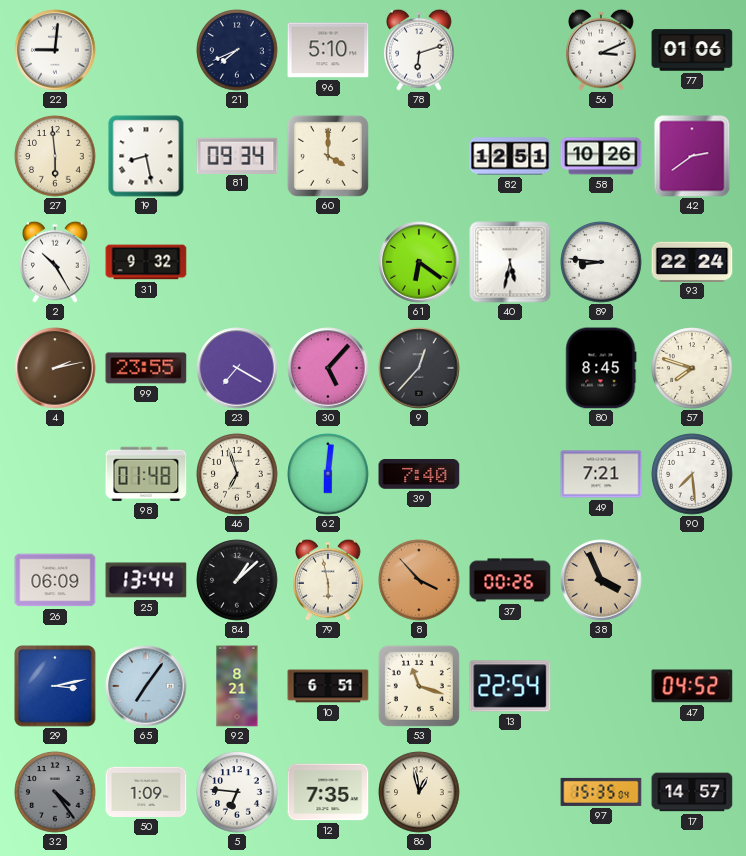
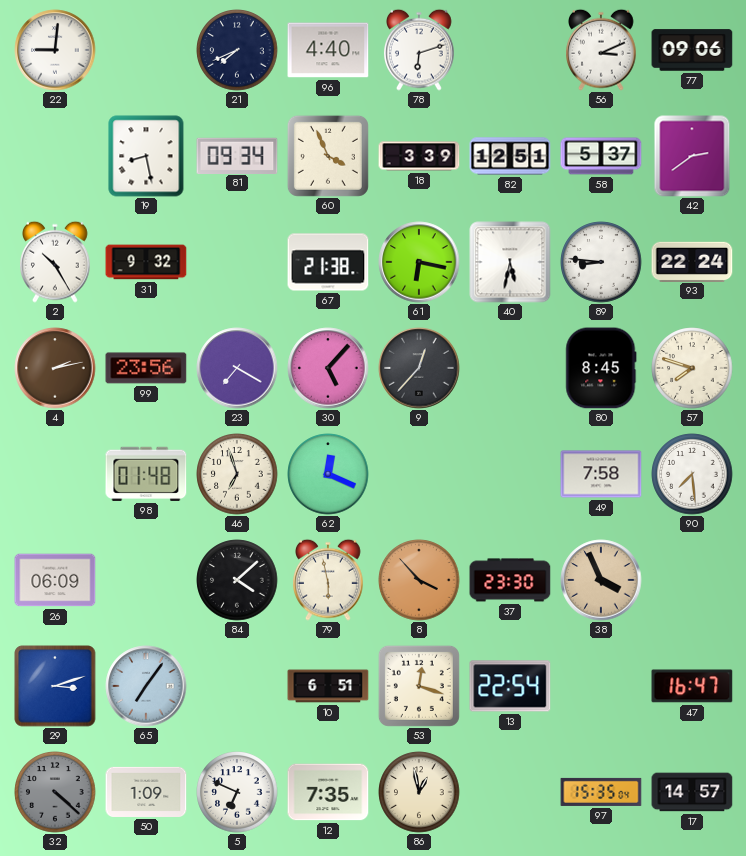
96: 5:10 -> 4:40 (328, 50)
77: 01:06 -> 09:06 (692, 50)
27: 5:59 -> none (55, 156)
60: 4:00 -> 3:56 (328, 156)
18: none -> 3:39 (419, 156)
58: 10:26 -> 5:37 (601, 156)
67: none -> 21:38 (328, 262)
61: 6:21 -> 6:17 (419, 262)
99: 23:55 -> 23:56 (146, 368)
62: 6:01 -> 12:19 (328, 474)
39: 7:40 -> none (419, 475)
49: 7:21 -> 7:58 (601, 474)
25: 13:44 -> none (146, 580)
84: 1:08 -> 4:08 (237, 580)
37: 00:26 -> 23:30 (510, 580)
29: 3:13 -> 3:12 (55, 686)
92: 8:21 -> none (237, 686)
53: 11:18 -> 12:18 (419, 686)
47: 04:52 -> 16:47 (692, 686)
32: 4:24 -> 4:22 (55, 792)
5: 6:46 -> 6:49 (237, 792)
